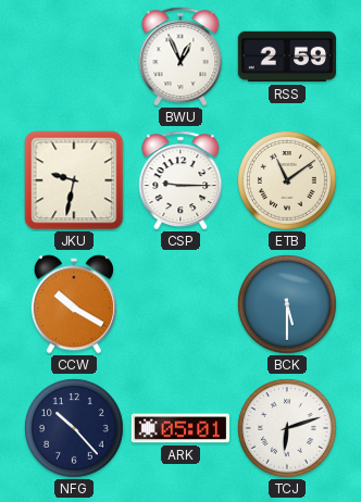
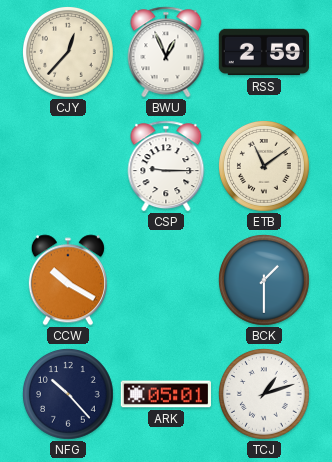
CJY: none -> 12:37 (69, 53)
JKU: 9:32 -> none (74, 180)
BCK: 5:30 -> 1:30 (265, 281)
TCJ: 6:12 -> 1:12 (265, 395)
